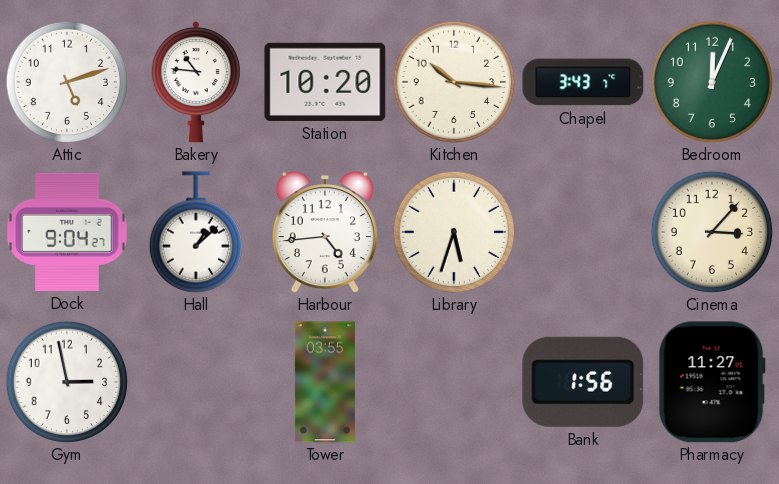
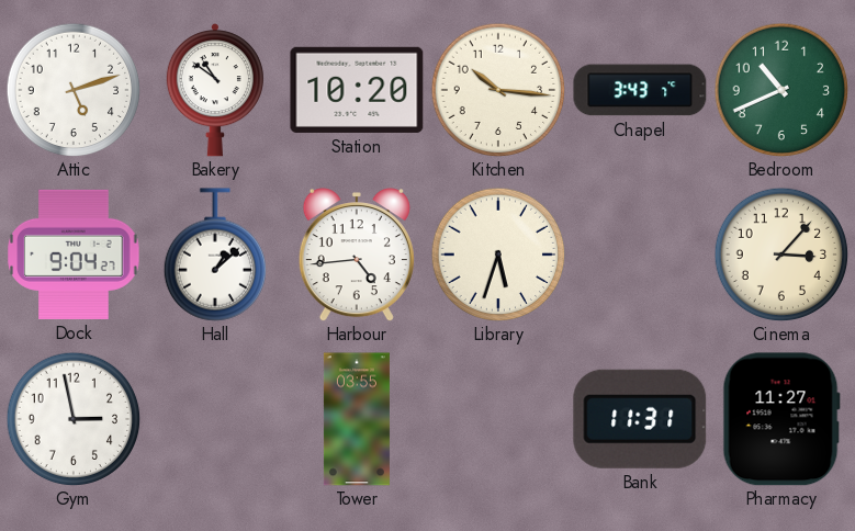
Bakery: 10:46 -> 10:51 (215, 90)
Bedroom: 12:04 -> 10:41 (781, 90)
Bank: 1:56 -> 11:31 (640, 419)
